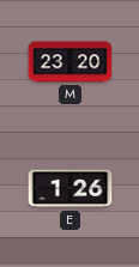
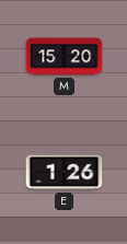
M: 23:20 -> 15:20 (65, 57)
